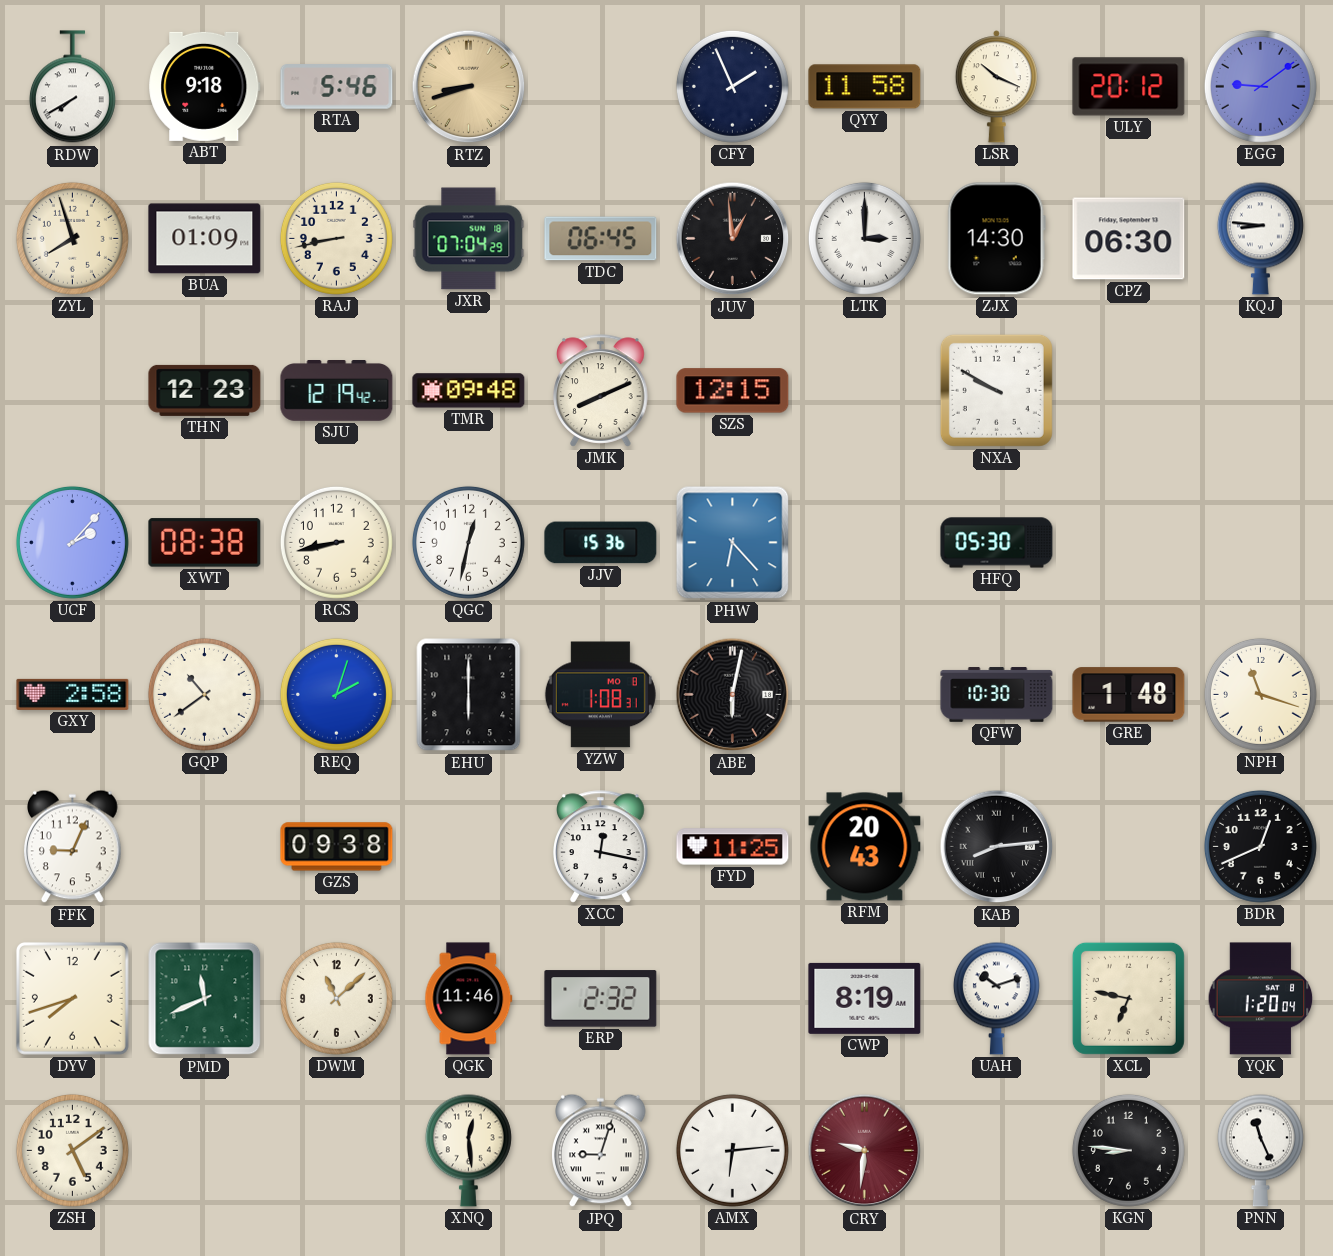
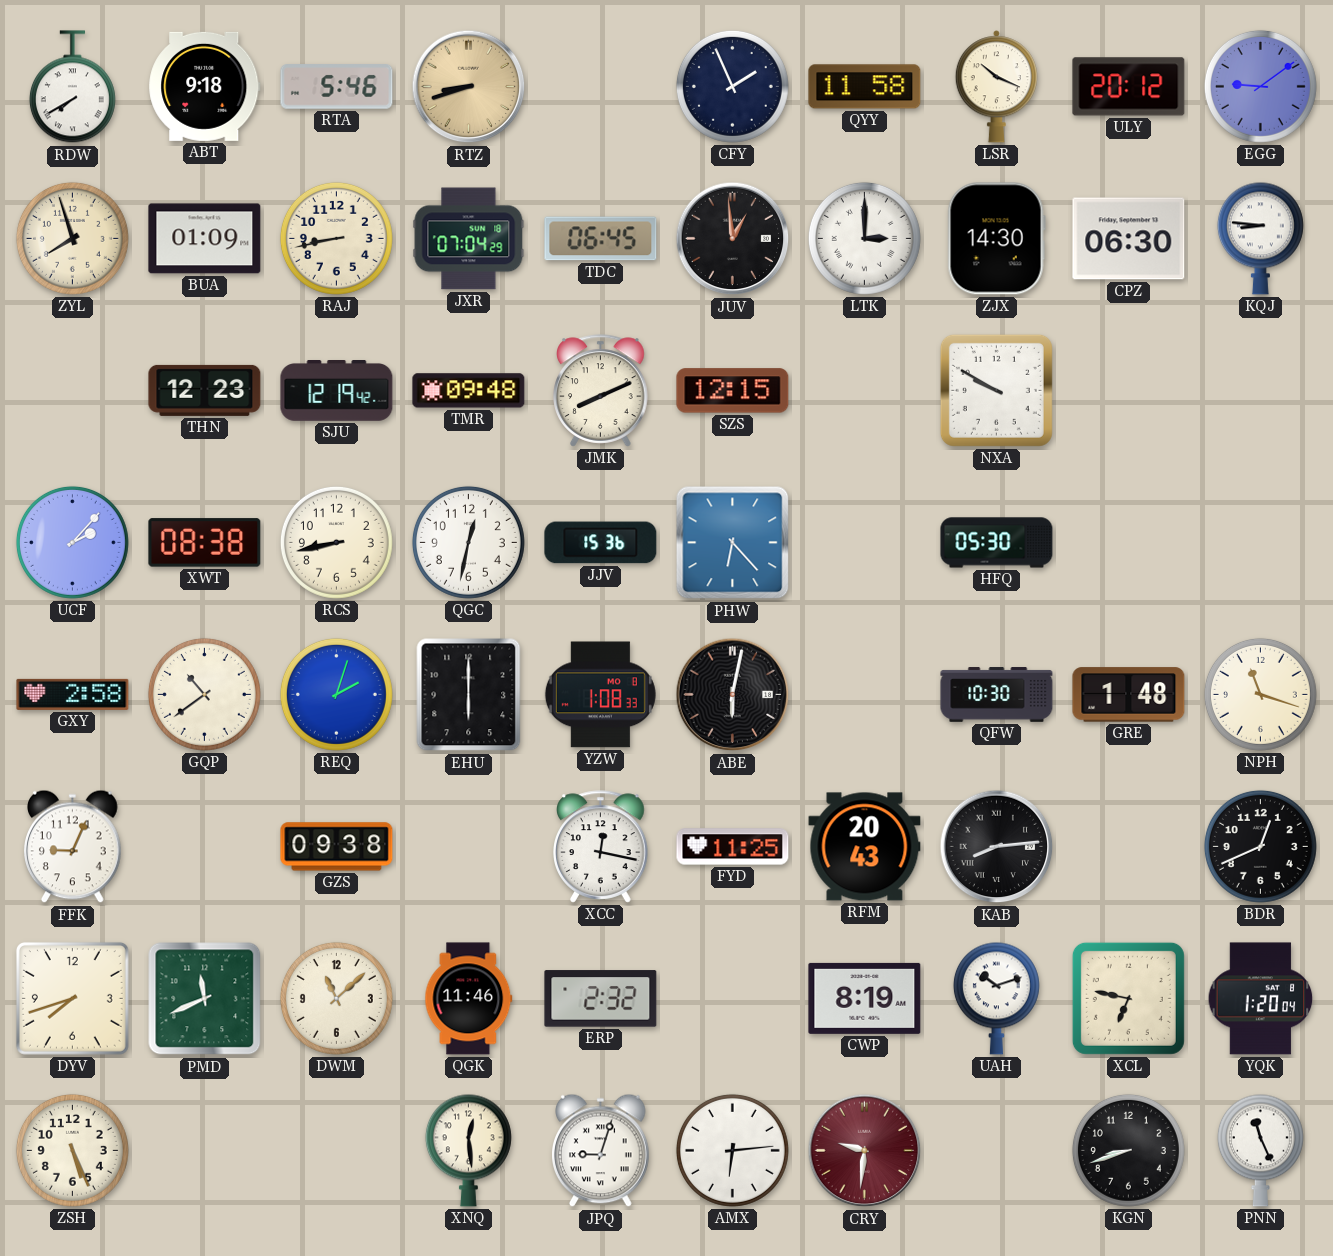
YZW: 1:08:31 -> 1:08:33 (600, 695)
ZSH: 5:09 -> 5:26 (72, 1150)
KGN: 8:46 -> 8:42 (1128, 1150)
